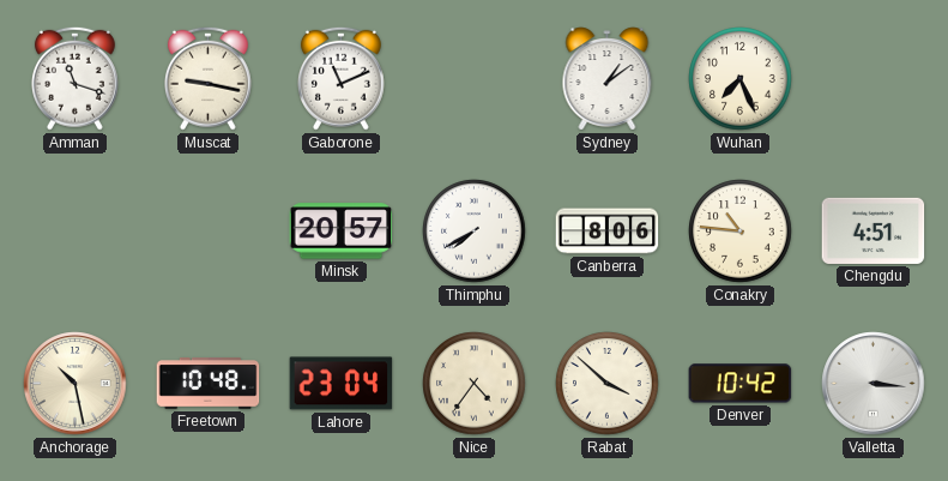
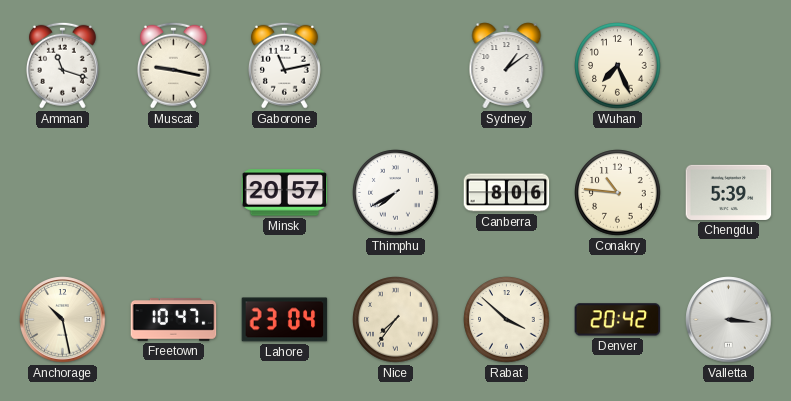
Gaborone: 11:11 -> 11:13 (284, 65)
Chengdu: 4:51 -> 5:39 (729, 192)
Freetown: 10:48 -> 10:47 (174, 320)
Nice: 4:36 -> 7:36 (396, 320)
Denver: 10:42 -> 20:42 (618, 320)
